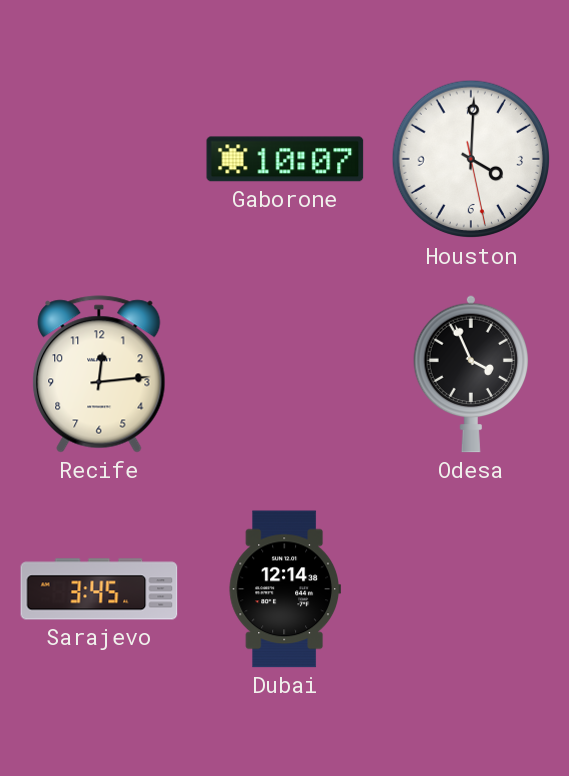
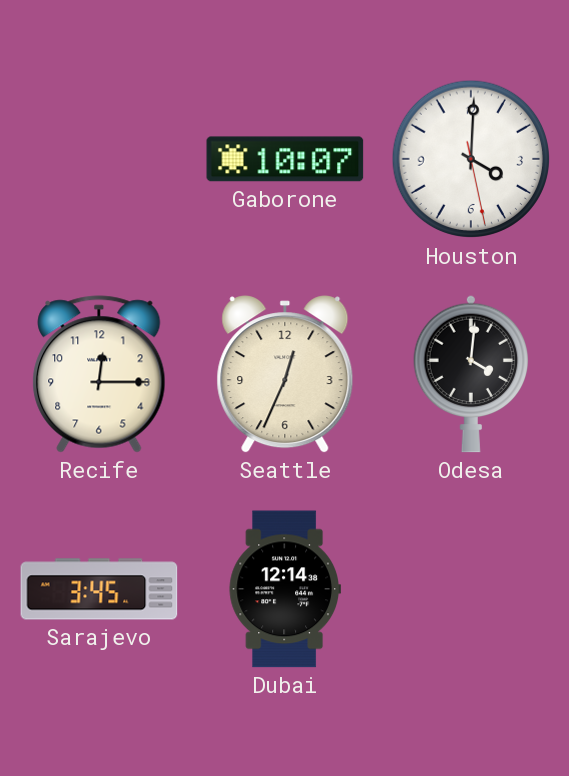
Recife: 12:14 -> 12:15 (99, 374)
Seattle: none -> 12:34 (285, 374)
Odesa: 3:56 -> 4:01 (471, 374)
